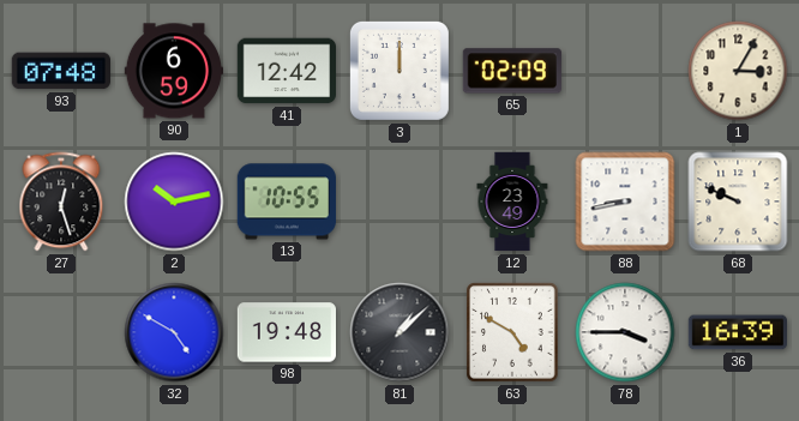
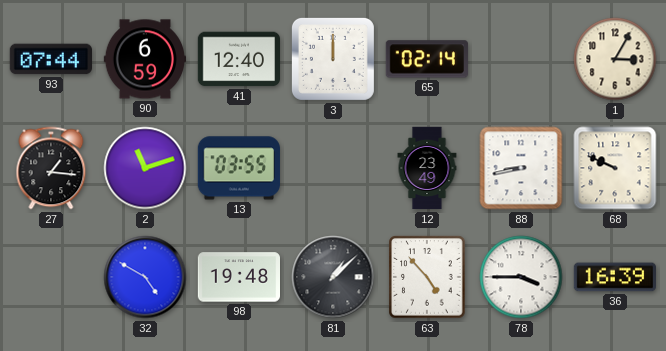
93: 07:48 -> 07:44 (50, 59)
41: 12:42 -> 12:40 (238, 59)
65: 02:09 -> 02:14 (427, 59)
27: 12:27 -> 1:16 (51, 168)
2: 10:13 -> 11:12 (145, 168)
13: 10:55 -> 03:55 (239, 168)
63: 4:50 -> 4:53 (427, 277)
